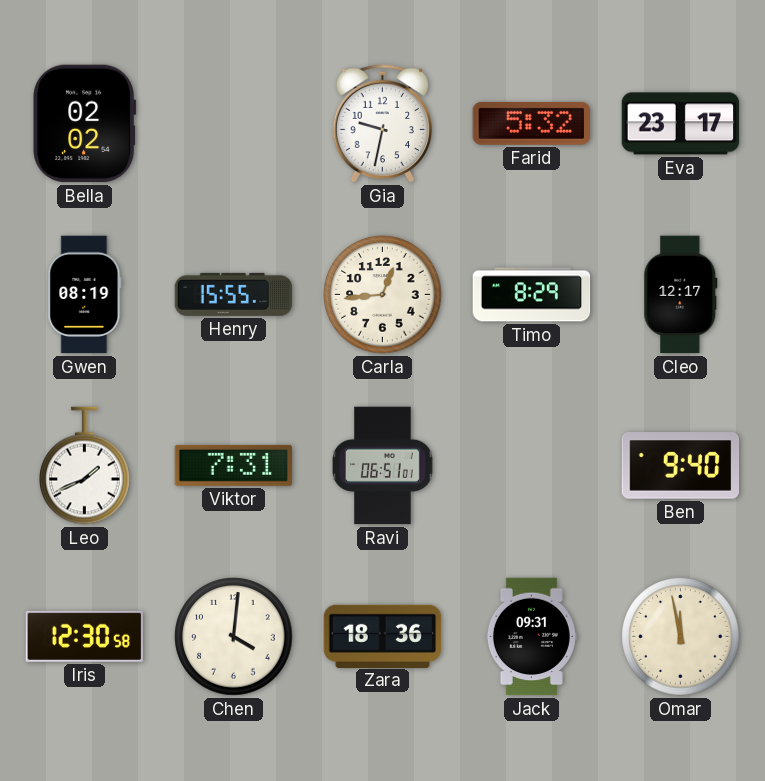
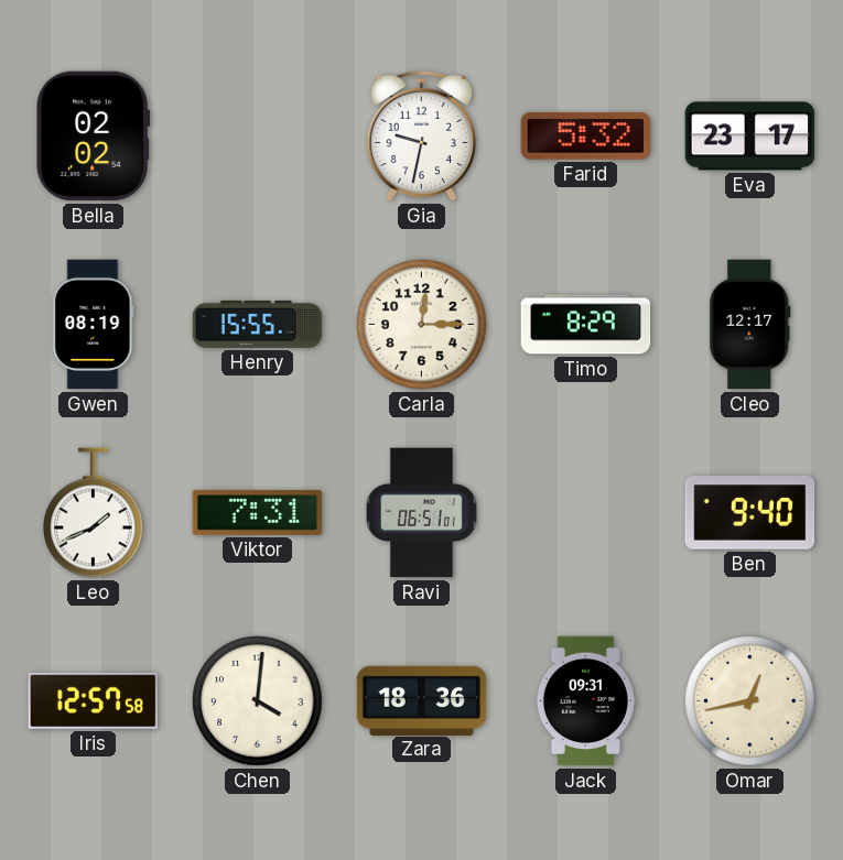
Carla: 12:44 -> 12:15 (422, 325)
Iris: 12:30 -> 12:57 (93, 700)
Omar: 11:58 -> 12:43 (750, 701)
